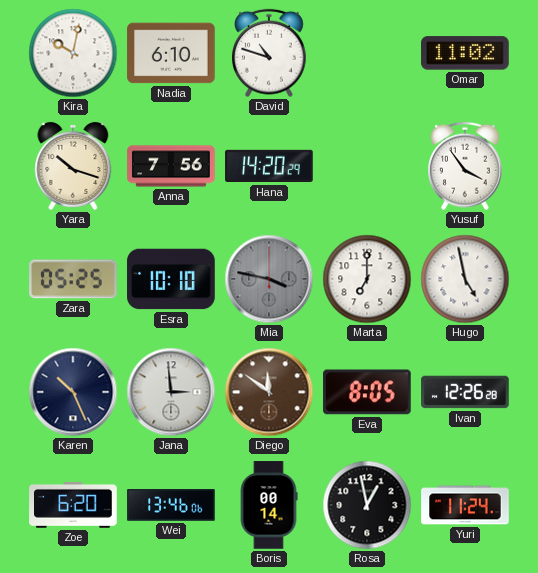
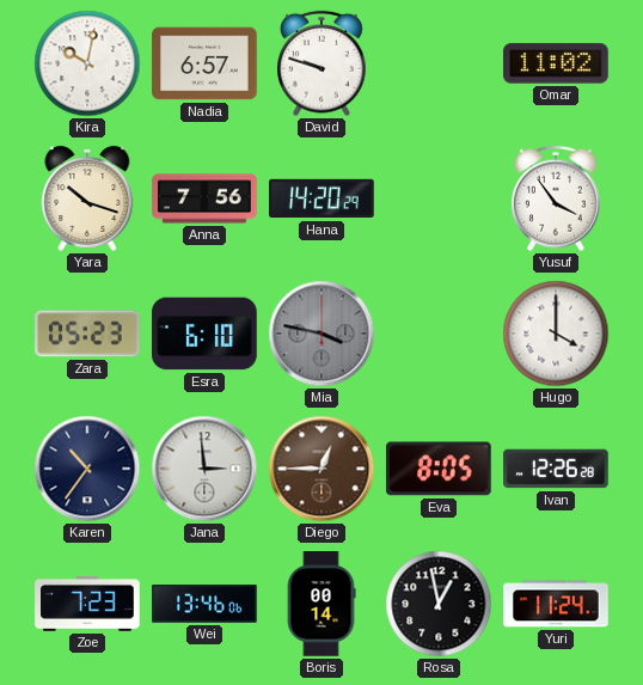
Nadia: 6:10 -> 6:57 (204, 63)
David: 10:48 -> 9:48 (323, 63)
Zara: 05:25 -> 05:23 (87, 334)
Esra: 10:10 -> 6:10 (204, 334)
Marta: 7:00 -> none (367, 279)
Hugo: 4:58 -> 4:00 (556, 334)
Karen: 10:26 -> 10:36 (87, 469)
Diego: 11:51 -> 12:45 (321, 469)
Zoe: 6:20 -> 7:23 (87, 604)
